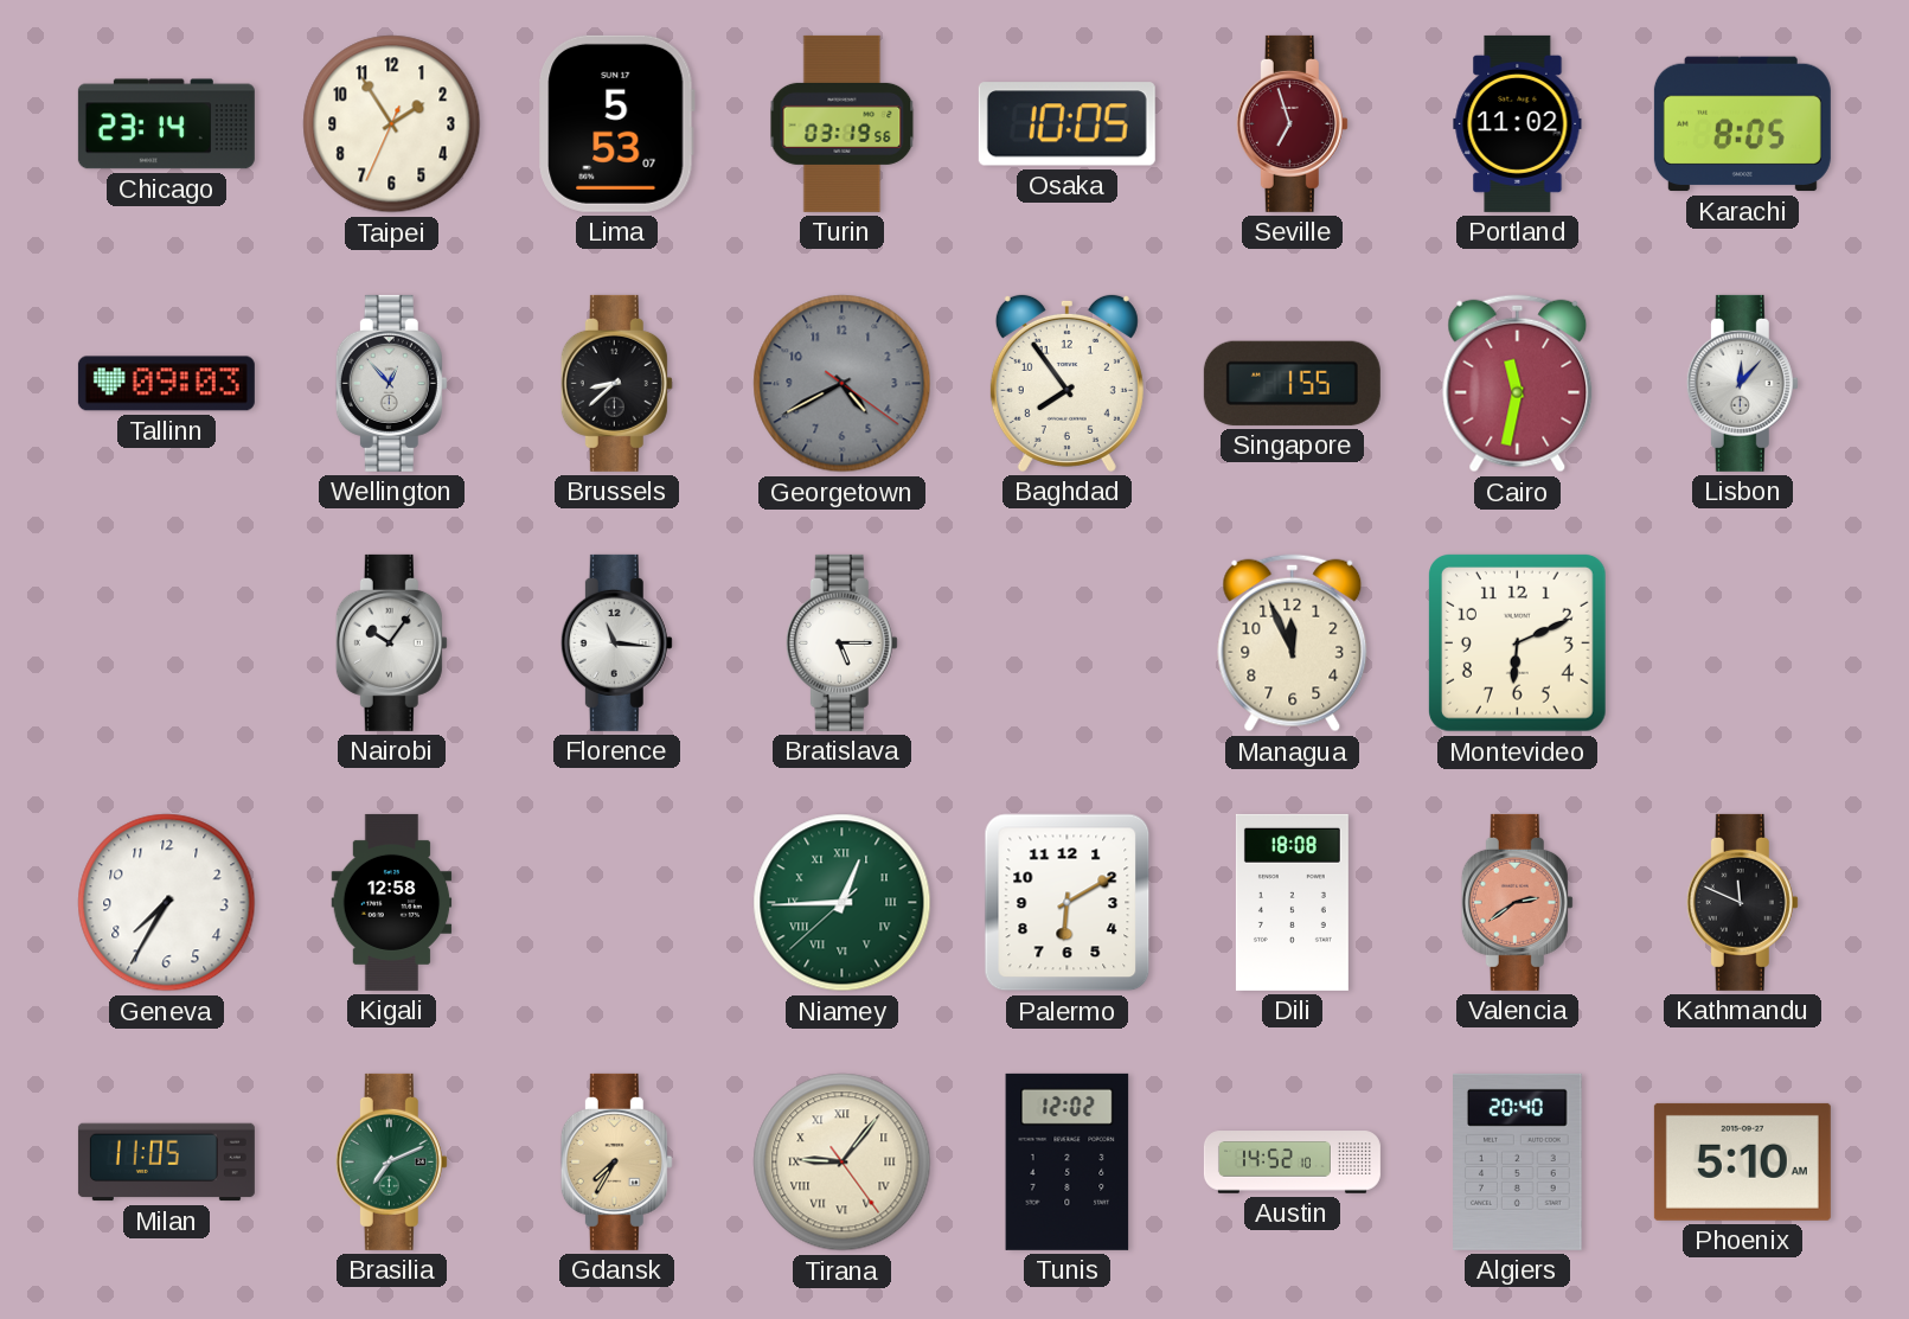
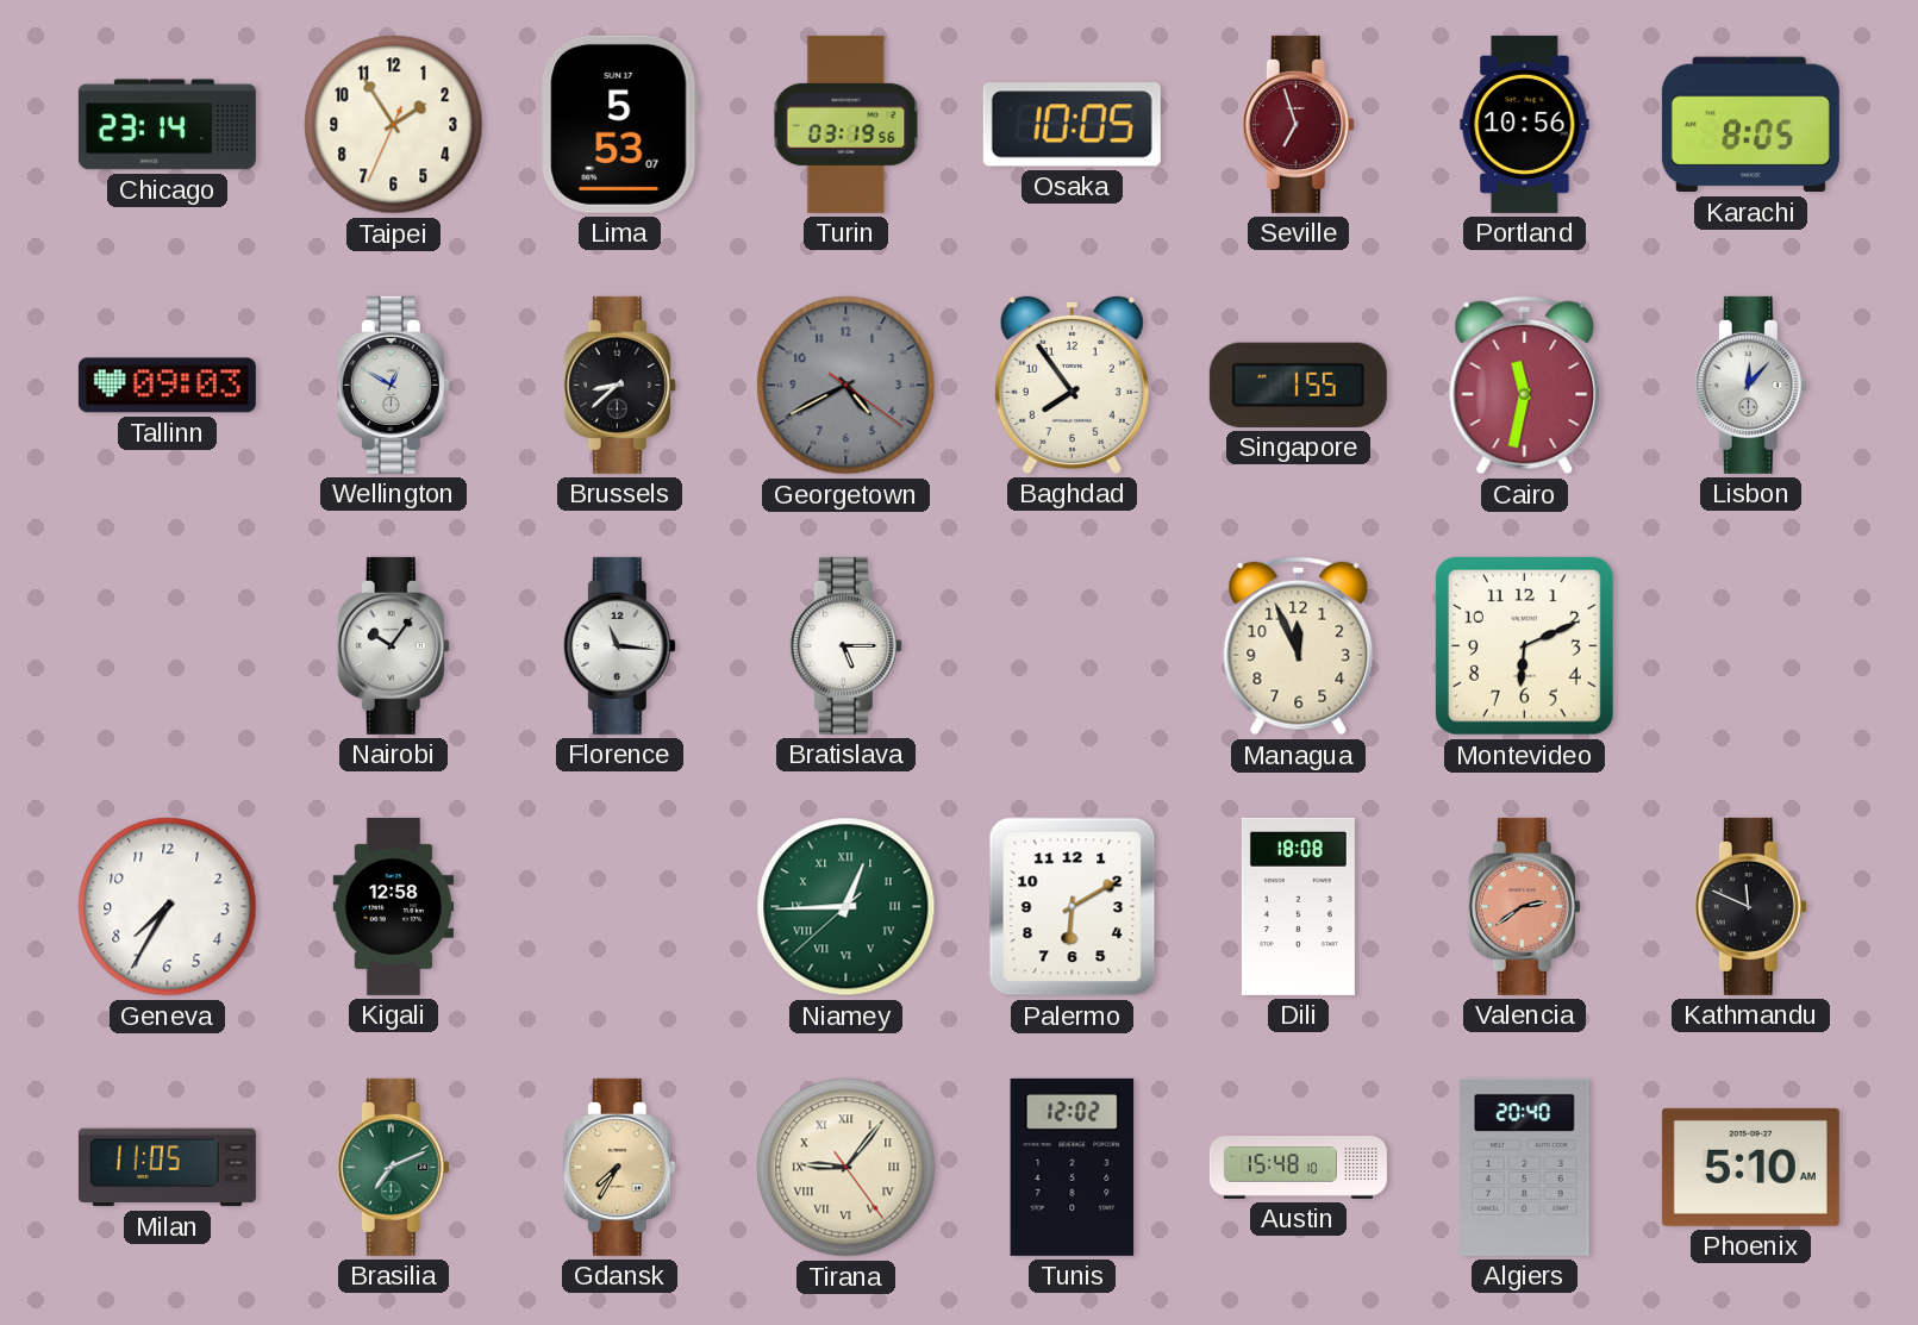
Portland: 11:02 -> 10:56 (1525, 124)
Wellington: 12:53 -> 12:50 (393, 385)
Austin: 14:52 -> 15:48 (1298, 1168)
